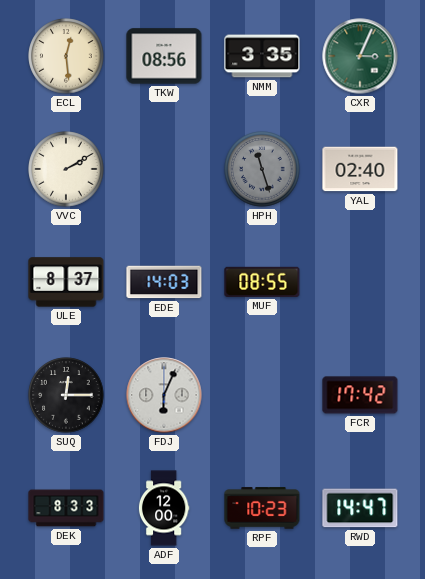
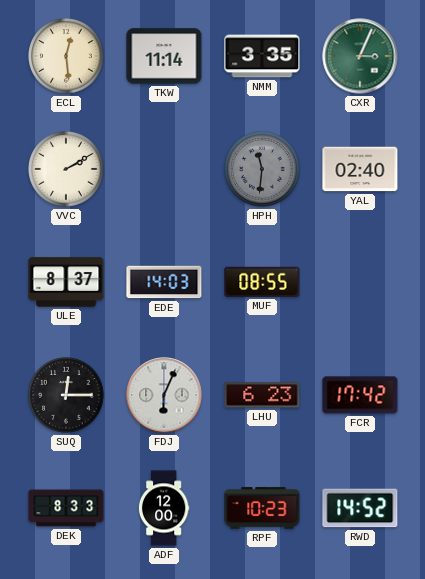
TKW: 08:56 -> 11:14 (164, 56)
HPH: 11:27 -> 11:31 (262, 169)
LHU: none -> 6:23 (262, 395)
RWD: 14:47 -> 14:52 (360, 508)
